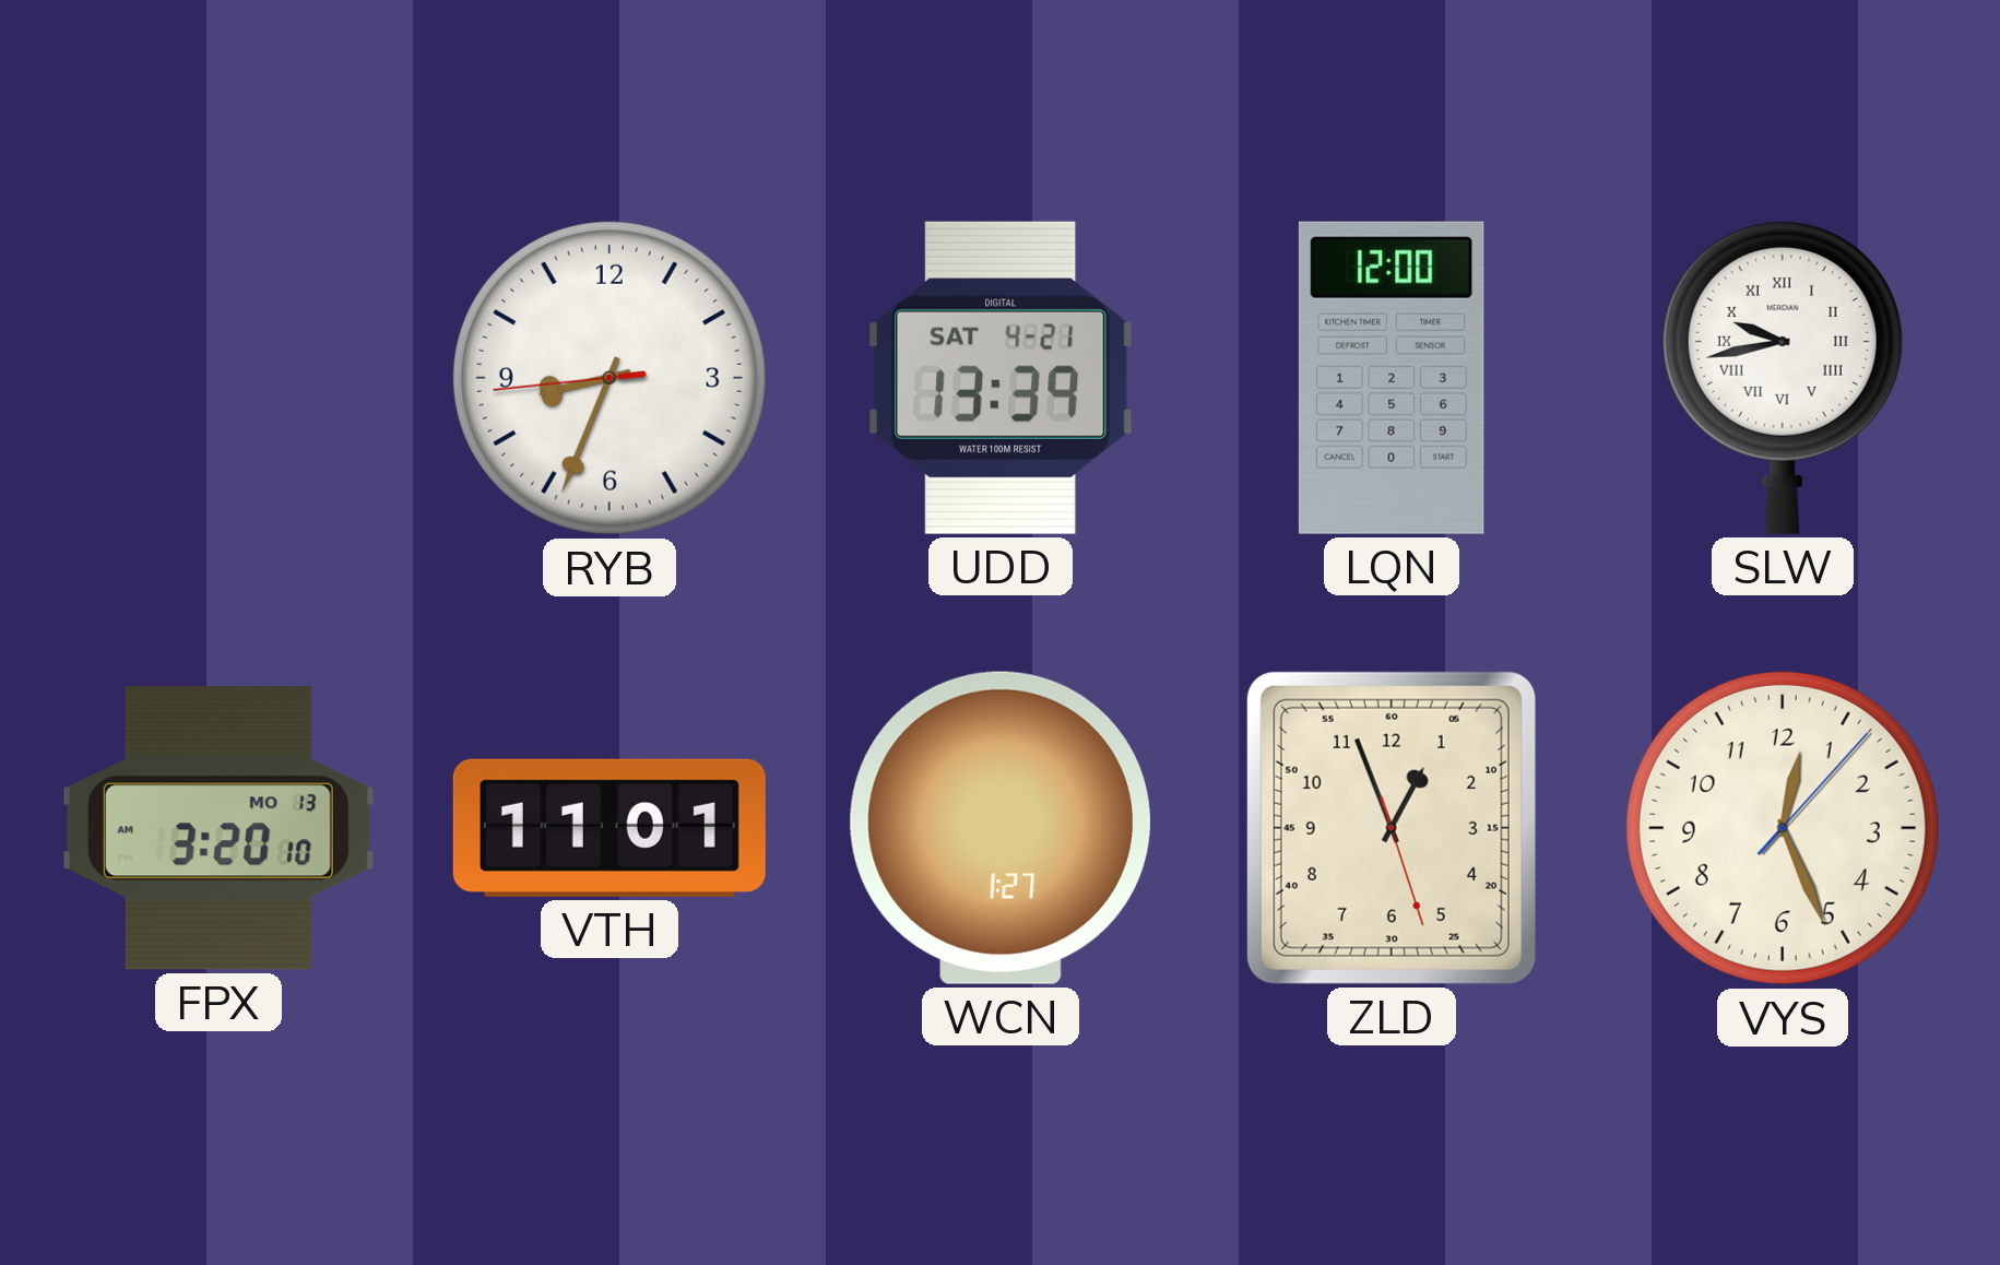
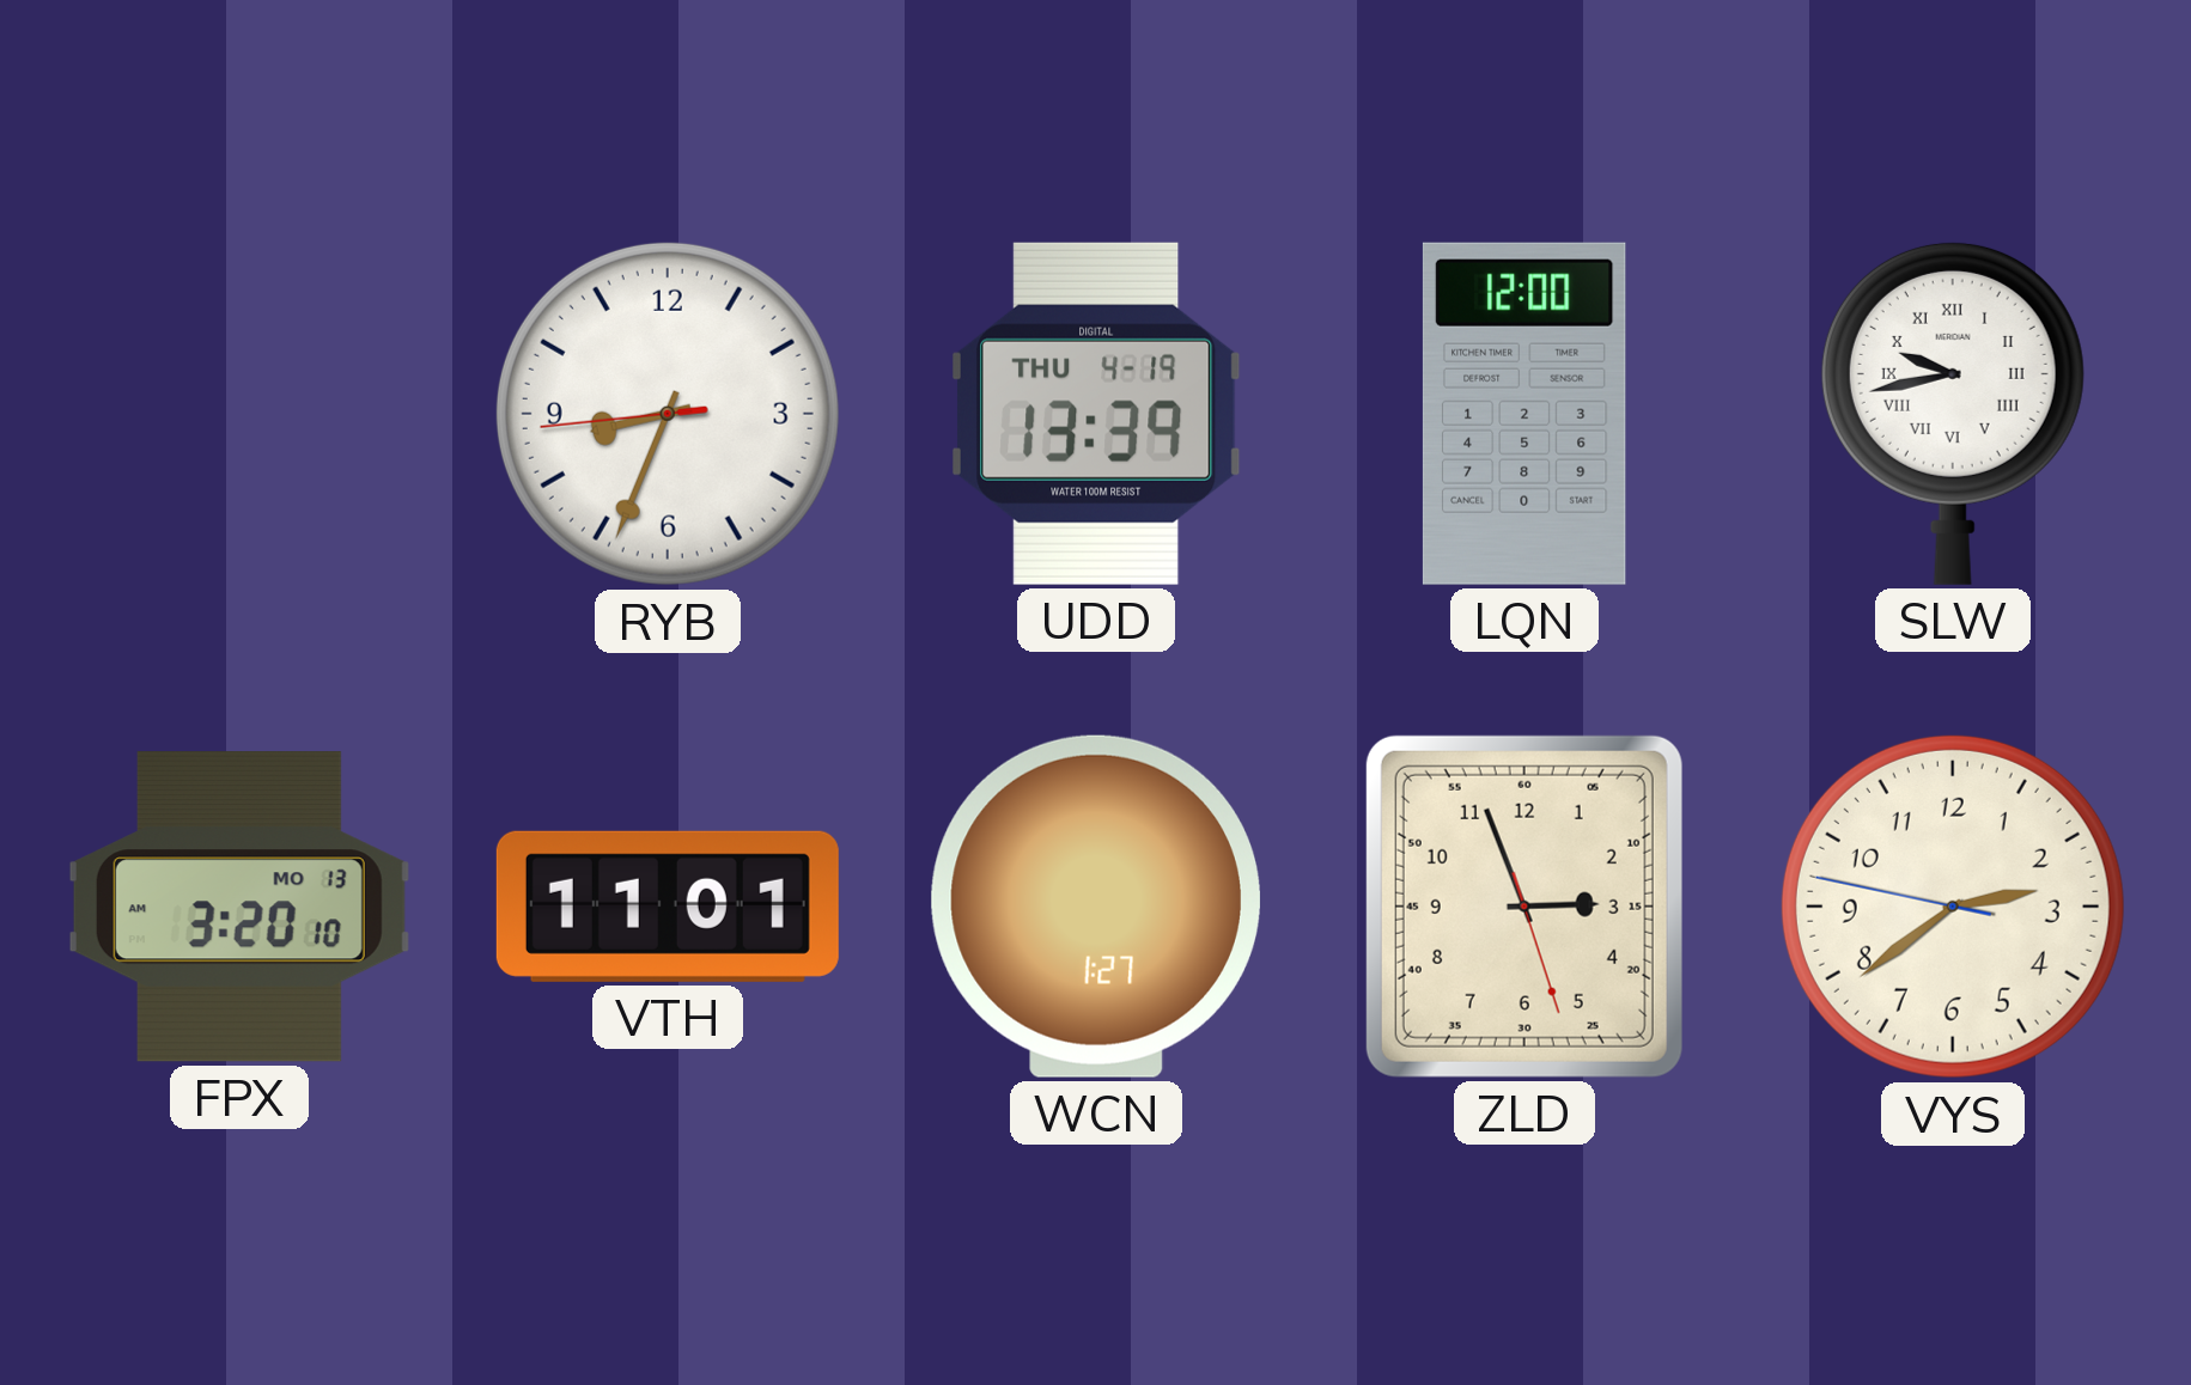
UDD date: SAT 4-21 -> THU 4-19 (1096, 414)
ZLD: 12:56 -> 2:56 (1524, 907)
VYS: 12:26 -> 2:38 (1953, 907)
